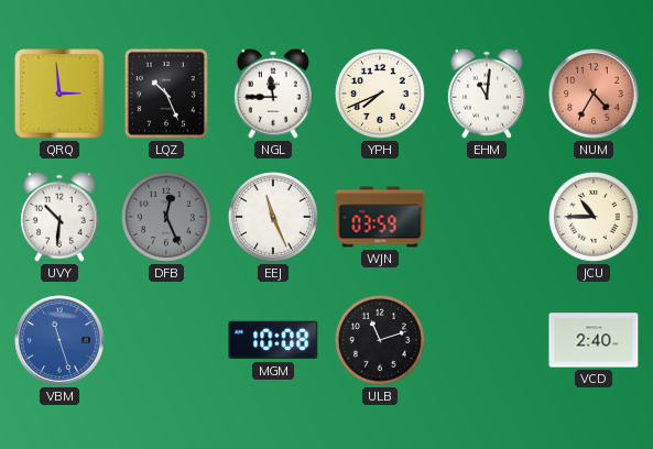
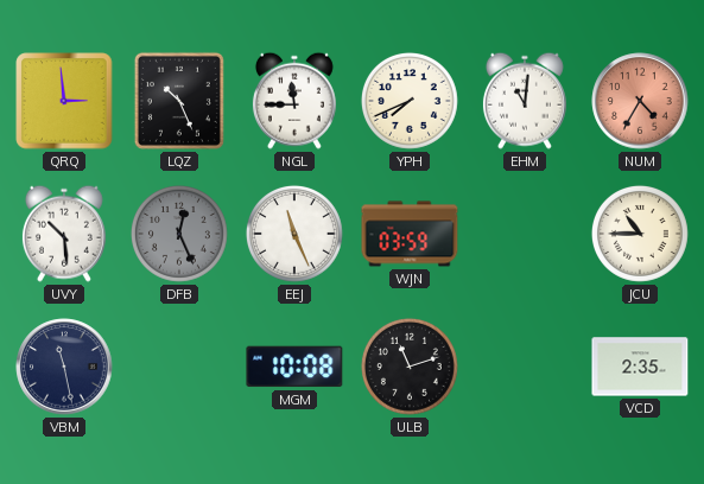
UVY: 10:31 -> 10:29 (64, 234)
VBM: 11:27 -> 11:28 (64, 367)
VBM dial: blue -> navy (64, 367)
VCD: 2:40 -> 2:35 (640, 367)
